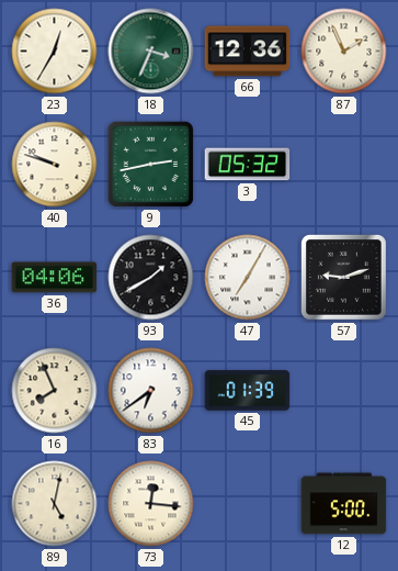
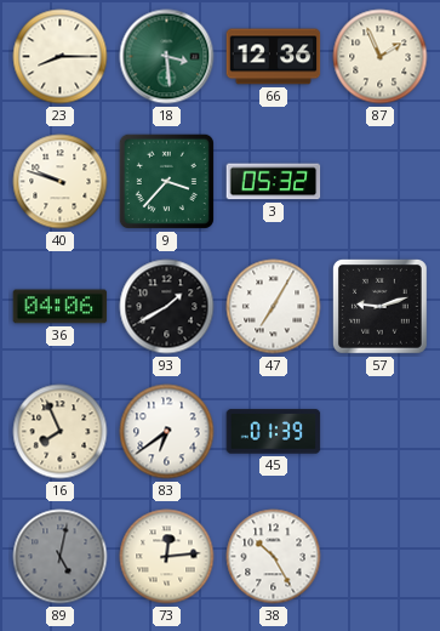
23: 12:35 -> 8:15 (61, 57)
18: 3:34 -> 3:29 (167, 57)
9: 2:43 -> 3:37 (166, 181)
89 dial: cream -> grey (61, 557)
73: 12:16 -> 12:14 (167, 557)
38: none -> 10:25 (274, 557)
12: 5:00 -> none (344, 504)
